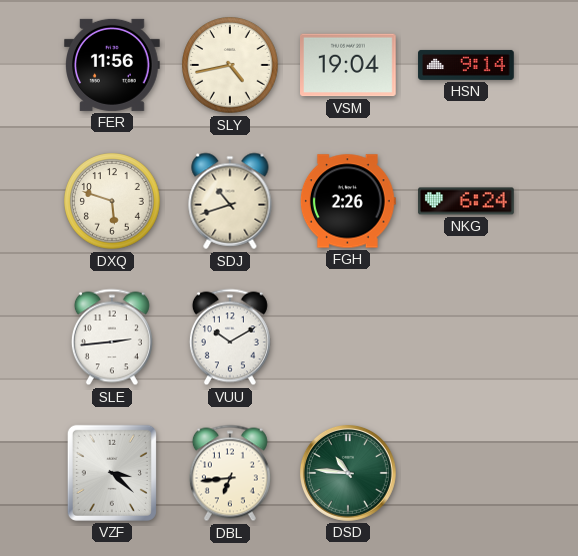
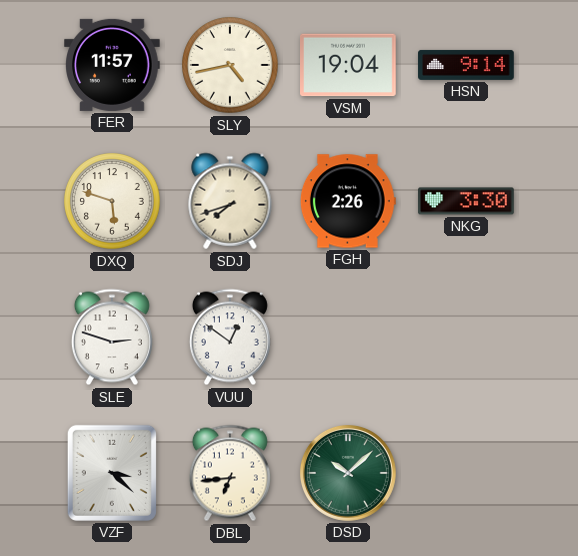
FER: 11:56 -> 11:57 (113, 65)
SDJ: 10:42 -> 7:42 (230, 201)
NKG: 6:24 -> 3:30 (466, 201)
SLE: 2:44 -> 2:48 (112, 337)
VUU: 10:10 -> 12:51 (230, 337)
DSD: 10:46 -> 10:08 (348, 473)
